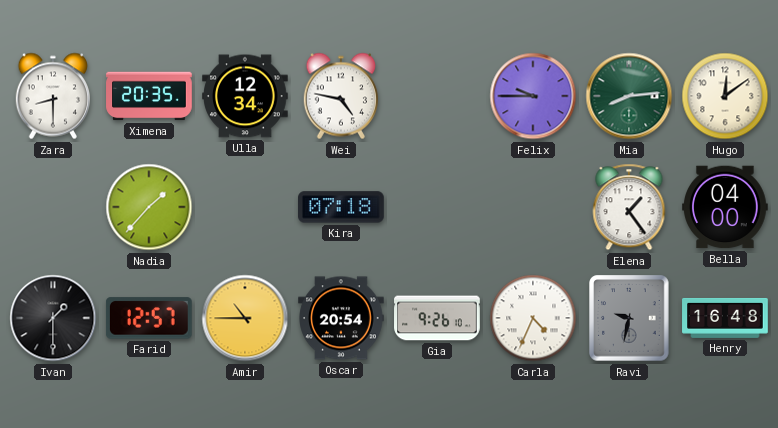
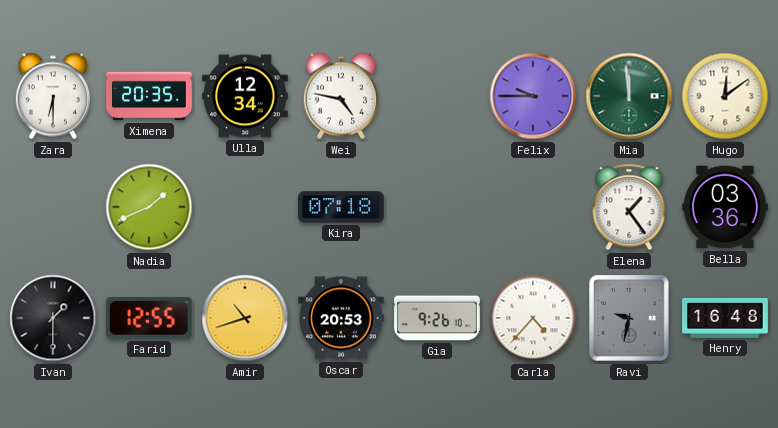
Zara: 8:30 -> 6:30 (52, 96)
Mia: 8:14 -> 11:59 (629, 96)
Nadia: 1:37 -> 1:41 (149, 207)
Bella: 04:00 -> 03:36 (726, 207)
Farid: 12:57 -> 12:55 (149, 318)
Amir: 10:45 -> 10:42 (245, 318)
Oscar: 20:54 -> 20:53 (341, 318)
Carla: 4:34 -> 4:37 (533, 318)
